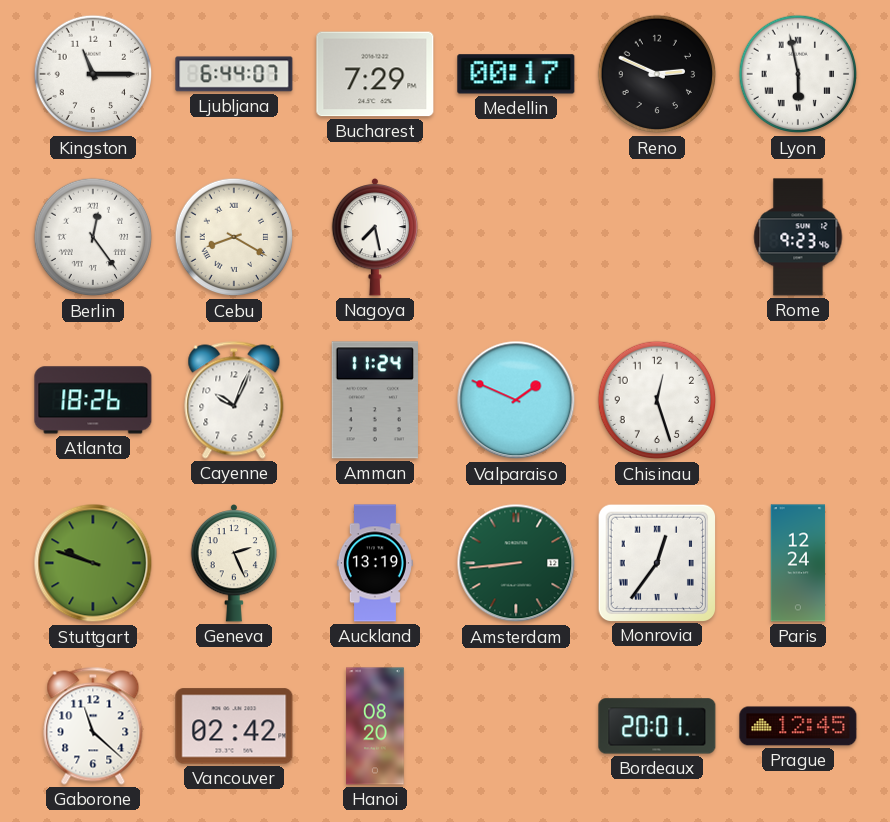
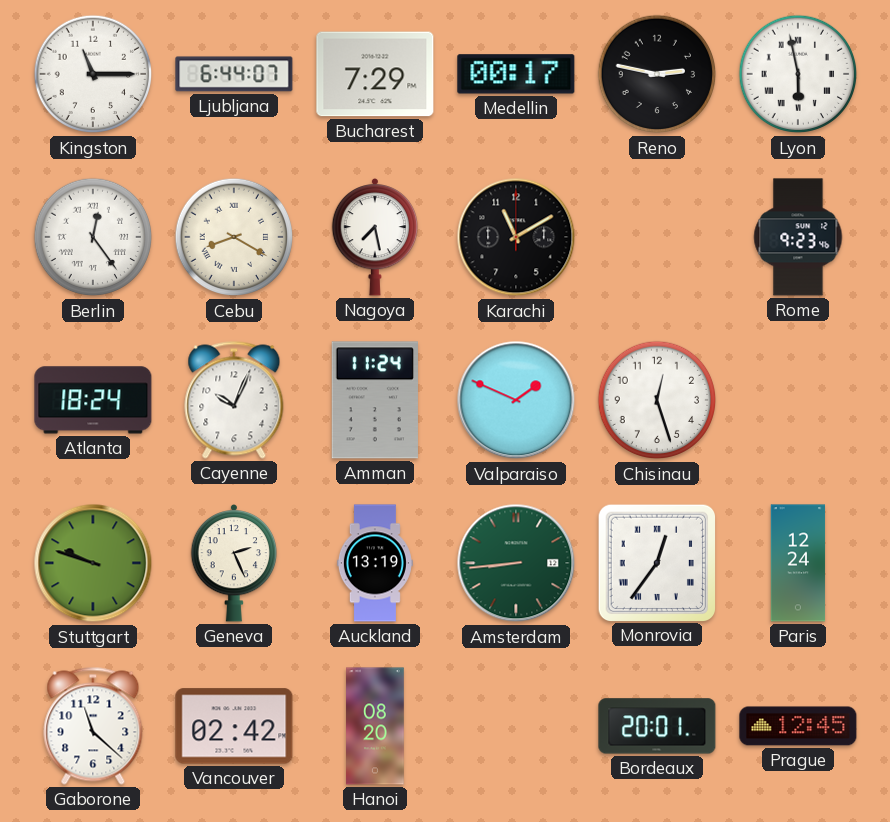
Reno: 2:49 -> 2:47 (657, 74)
Karachi: none -> 11:10 (516, 237)
Atlanta: 18:26 -> 18:24 (93, 400)
